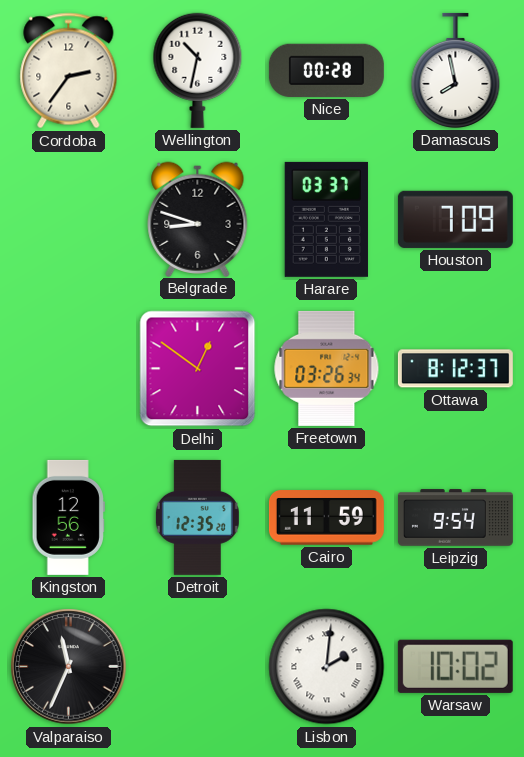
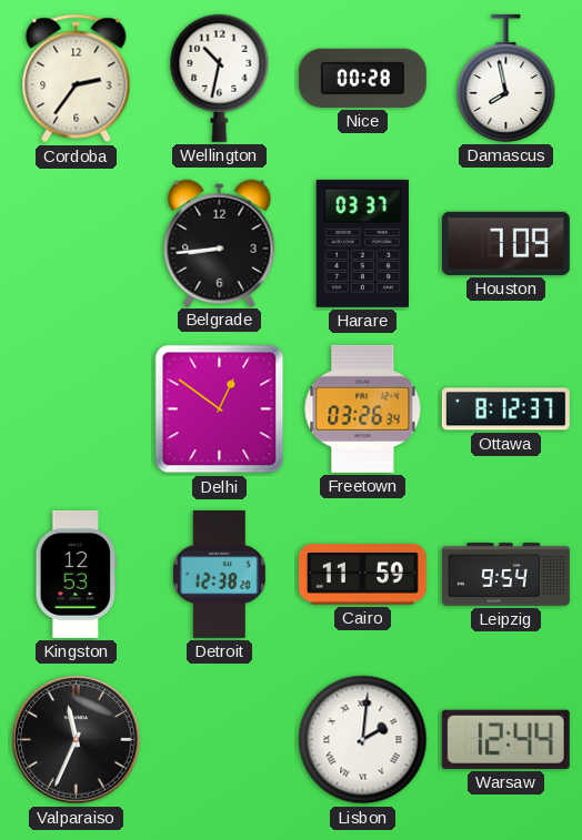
Belgrade: 8:48 -> 8:44 (220, 243)
Kingston: 12:56 -> 12:53 (76, 574)
Detroit: 12:35 -> 12:38 (219, 574)
Warsaw: 10:02 -> 12:44 (505, 739)
